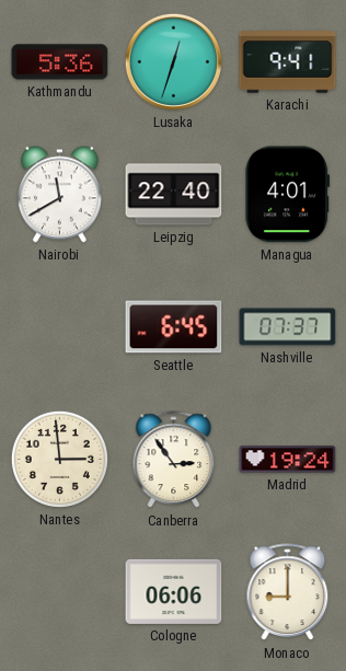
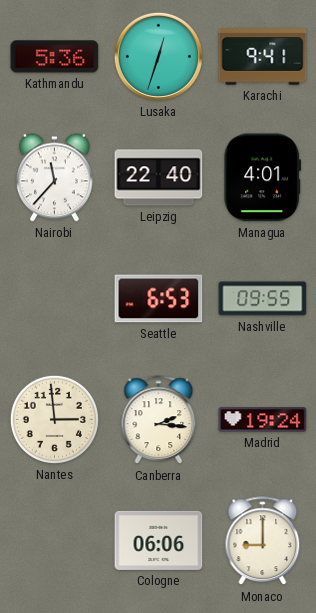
Nairobi: 11:40 -> 11:37 (54, 178)
Seattle: 6:45 -> 6:53 (159, 299)
Nashville: 07:37 -> 09:55 (263, 299)
Canberra: 2:54 -> 2:16 (159, 420)
